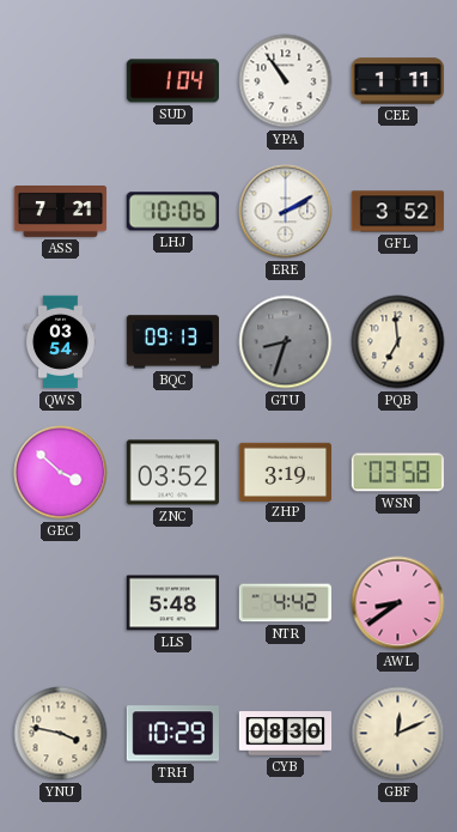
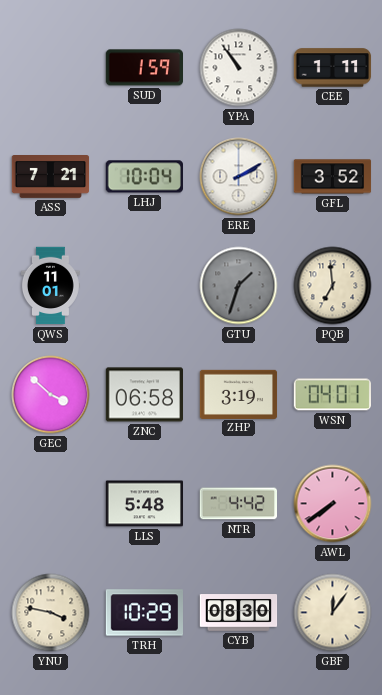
SUD: 1:04 -> 1:59 (144, 68)
LHJ: 10:06 -> 10:04 (144, 177)
QWS: 03:54 -> 11:01 (50, 286)
BQC: 09:13 -> none (172, 342)
GTU: 8:33 -> 1:33 (239, 286)
ZNC: 03:52 -> 06:58 (144, 395)
WSN: 03:58 -> 04:01 (332, 395)
AWL: 8:39 -> 7:39 (333, 504)
GBF: 12:11 -> 12:06 (333, 613)
